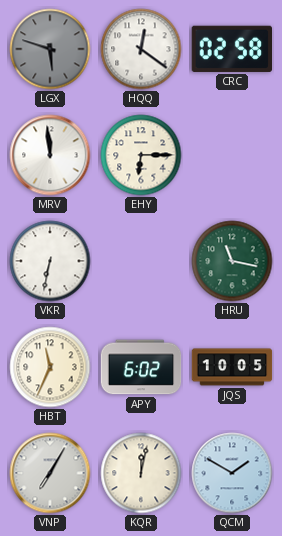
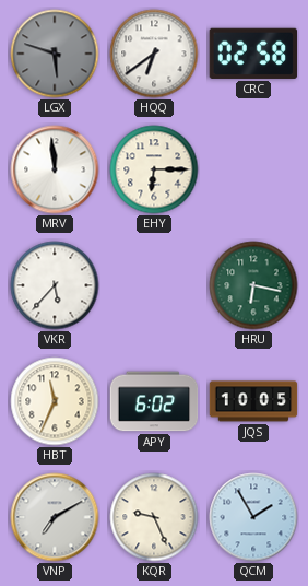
HQQ: 12:21 -> 6:39 (154, 54)
VKR: 6:32 -> 5:37 (55, 285)
HRU: 11:17 -> 6:17 (253, 285)
VNP: 7:05 -> 7:10 (55, 517)
KQR: 12:02 -> 9:26 (154, 517)
QCM: 1:50 -> 1:55 (253, 517)
